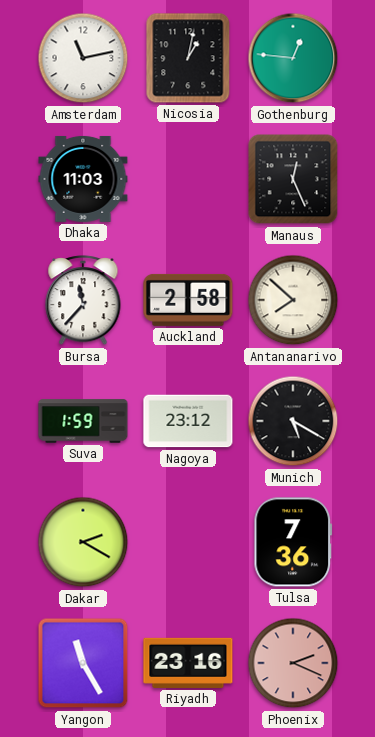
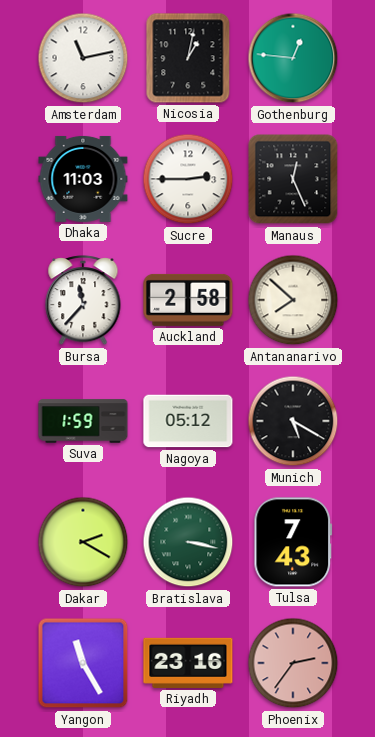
Sucre: none -> 2:45 (188, 179)
Nagoya: 23:12 -> 05:12 (188, 421)
Bratislava: none -> 3:17 (188, 542)
Tulsa: 7:36 -> 7:43 (293, 542)
Phoenix: 2:19 -> 2:36 (293, 663)
